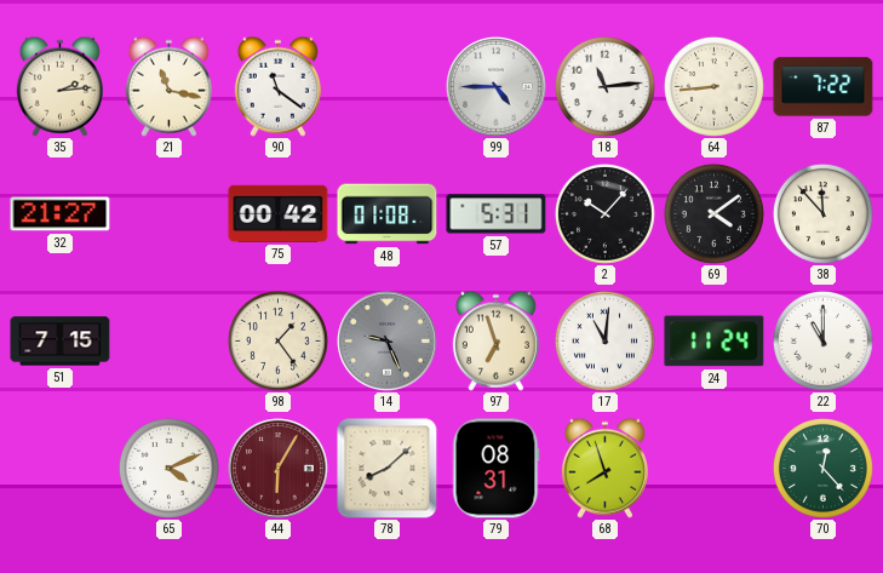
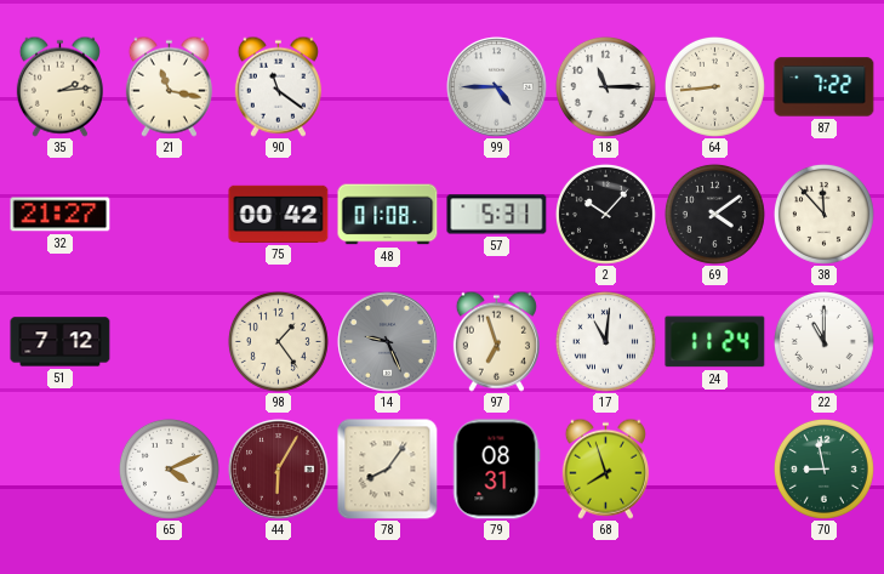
18: 11:14 -> 11:15 (605, 86)
51: 7:15 -> 7:12 (61, 342)
78: 8:08 -> 8:06 (388, 470)
70: 12:23 -> 8:58 (823, 468)
